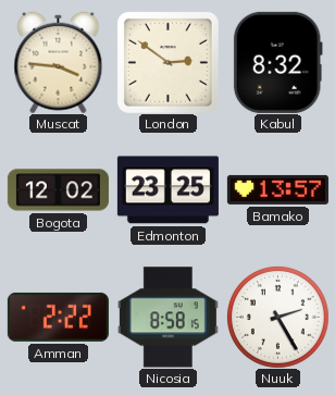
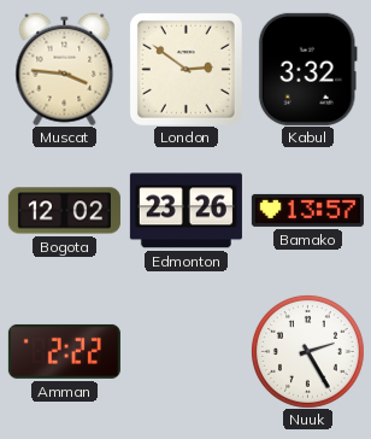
Kabul: 8:32 -> 3:32 (307, 69)
Edmonton: 23:25 -> 23:26 (185, 211)
Nicosia: 8:58 -> none (167, 318)
